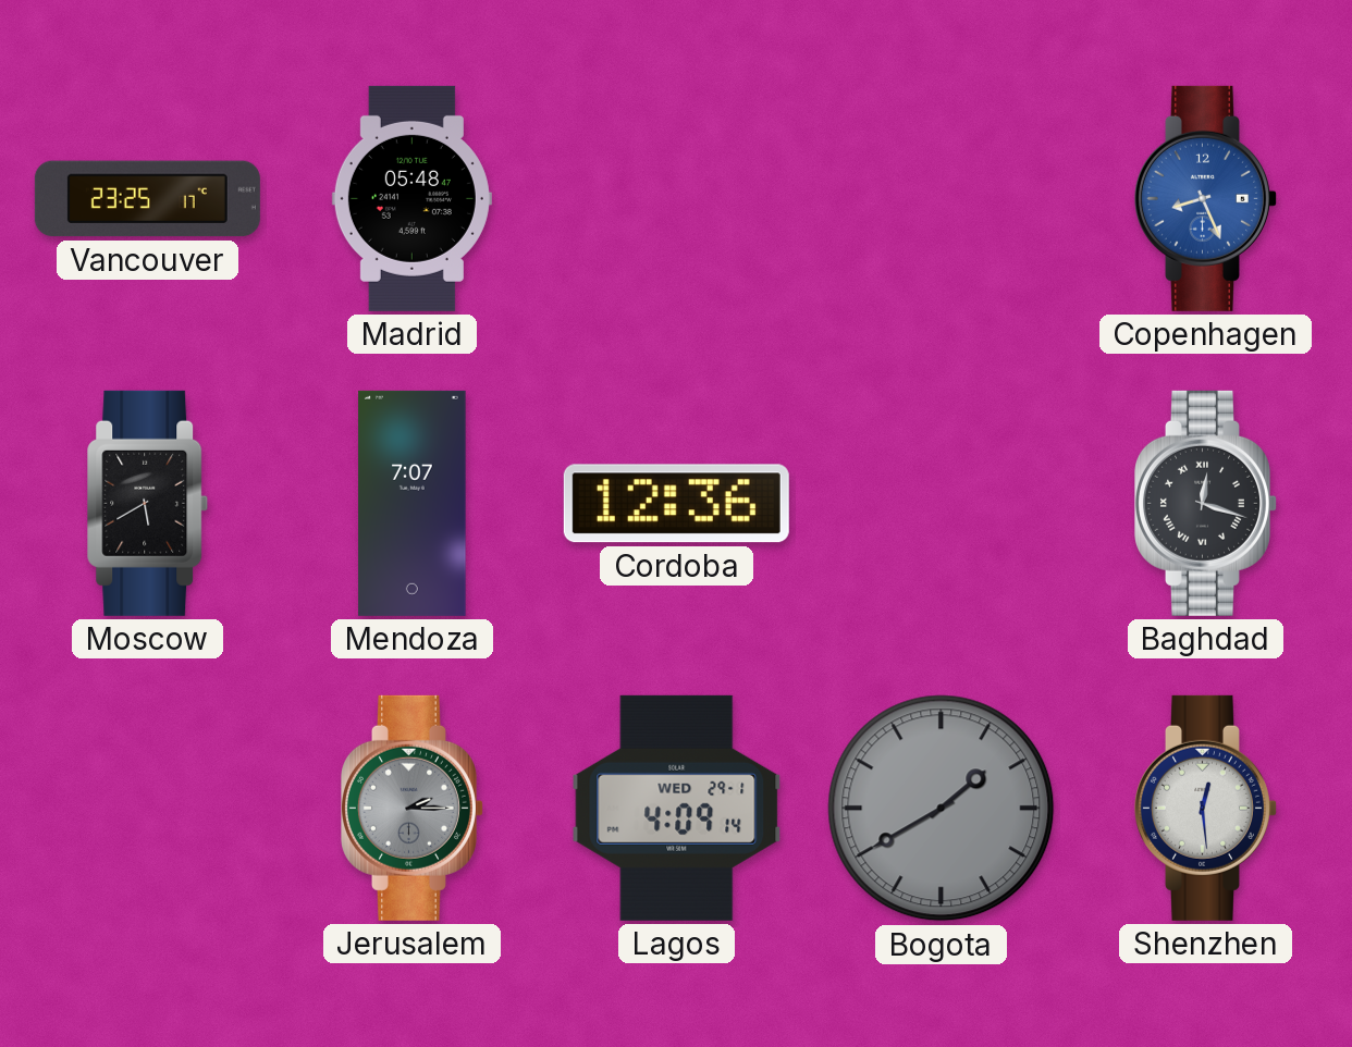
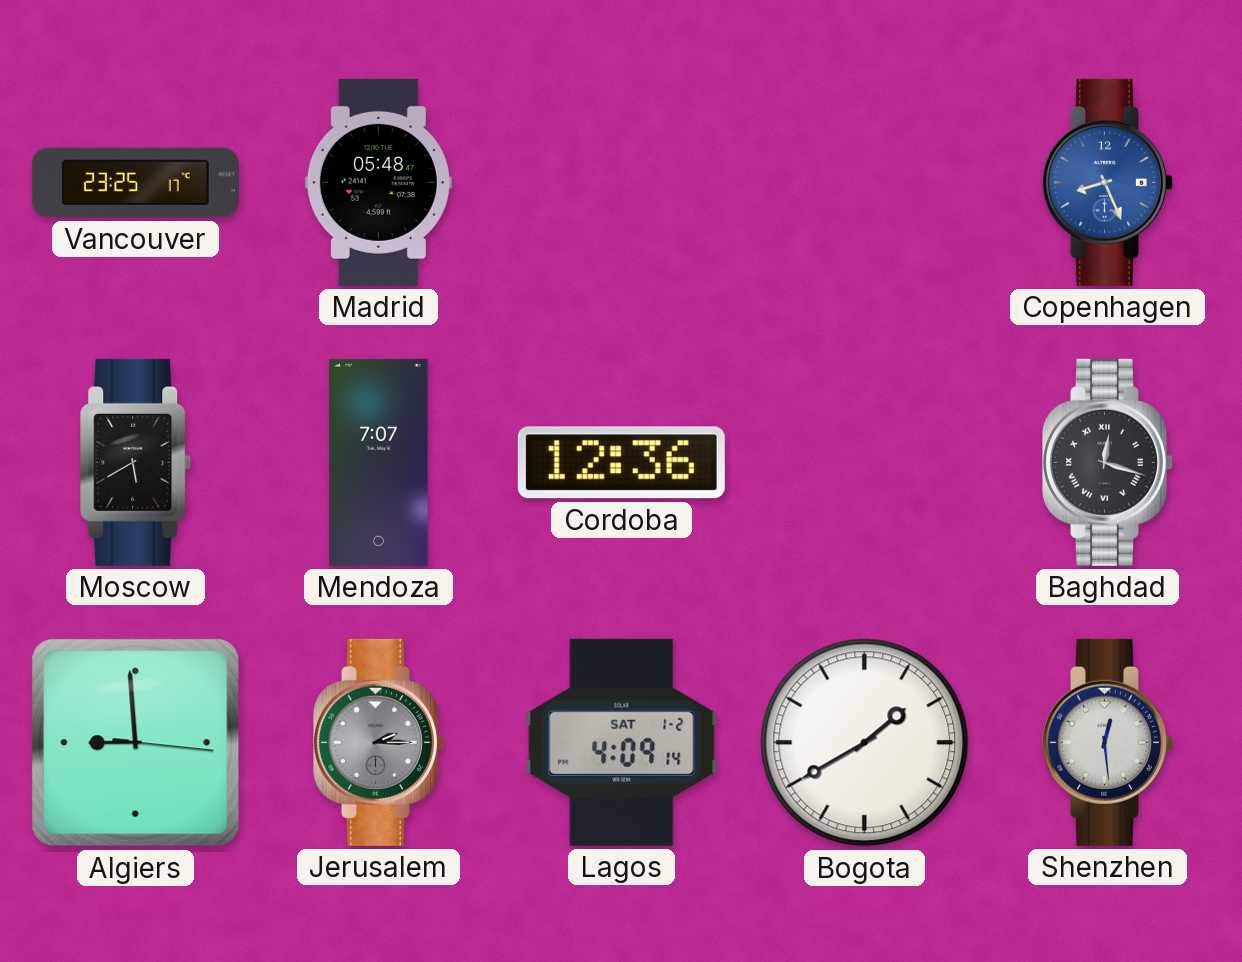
Algiers: none -> 8:59 (136, 743)
Lagos date: WED 29-1 -> SAT 1-2 (622, 742)
Bogota dial: grey -> white (865, 743)
